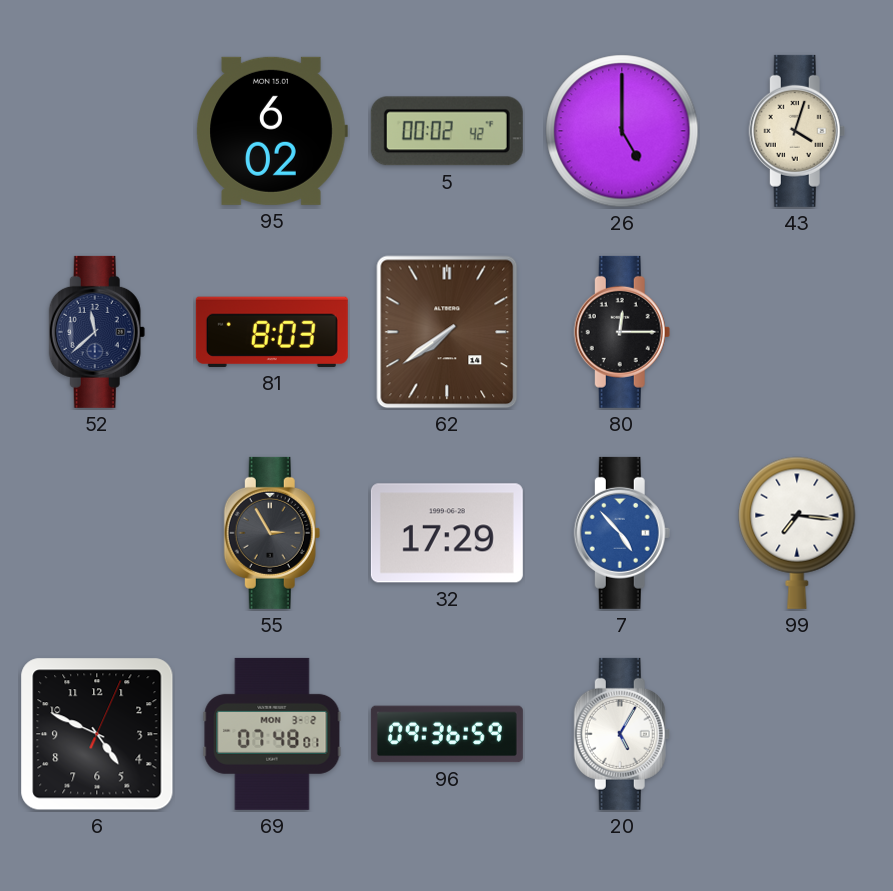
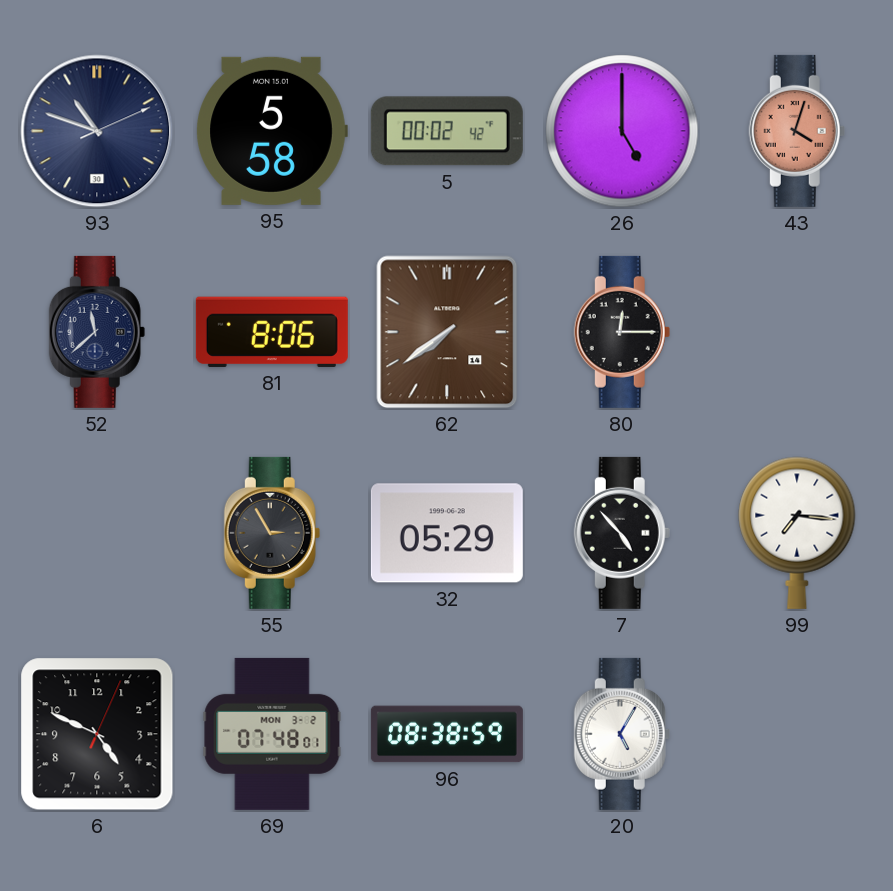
93: none -> 10:48 (97, 131)
95: 6:02 -> 5:58 (272, 131)
43 dial: cream -> salmon (797, 131)
81: 8:03 -> 8:06 (272, 332)
32: 17:29 -> 05:29 (447, 533)
7 dial: blue -> black (622, 533)
96: 09:36 -> 08:38 (447, 734)
